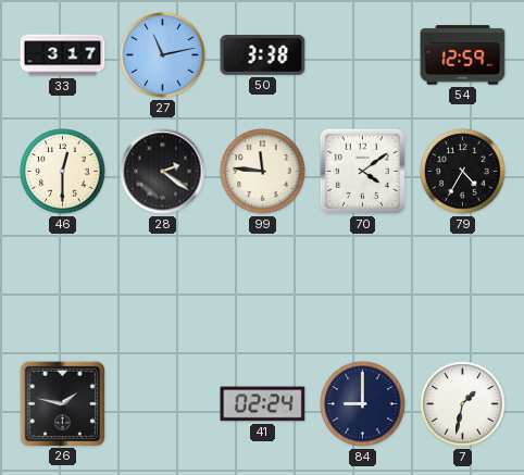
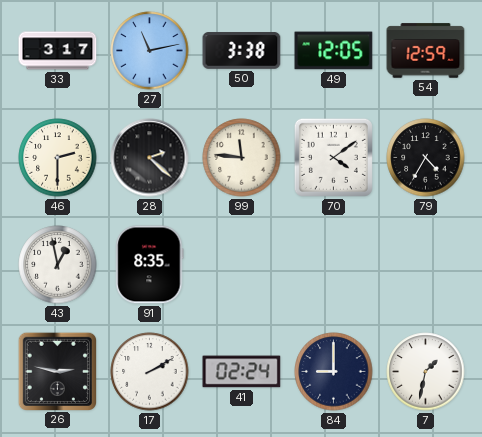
49: none -> 12:05 (334, 51)
46: 12:30 -> 2:30 (58, 158)
28: 2:21 -> 2:22 (150, 158)
43: none -> 12:58 (58, 265)
91: none -> 8:35 (150, 265)
26: 1:47 -> 2:47 (57, 371)
17: none -> 2:10 (150, 372)
